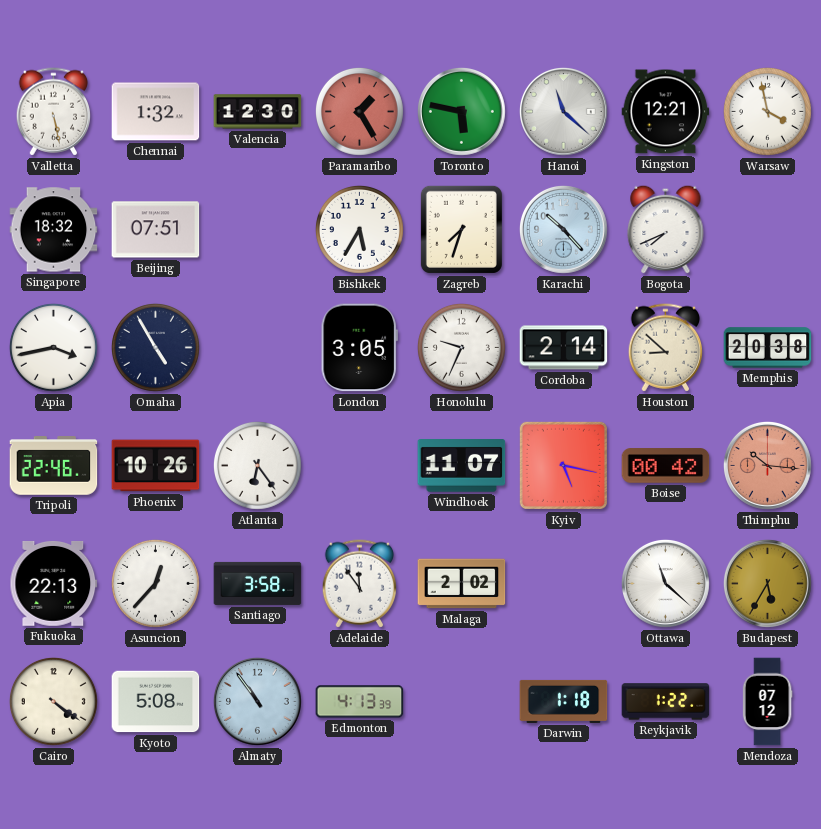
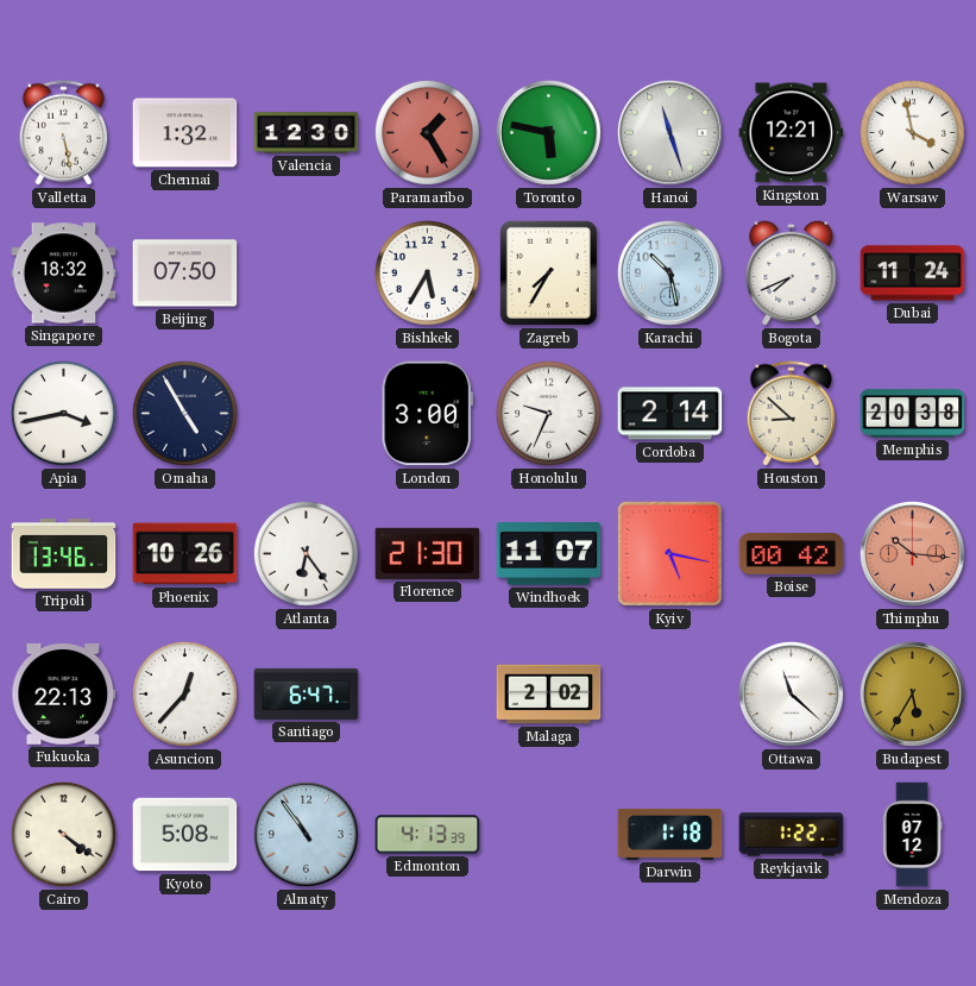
Hanoi: 11:22 -> 11:27 (669, 132)
Beijing: 07:51 -> 07:50 (185, 274)
Zagreb: 7:33 -> 7:35 (548, 272)
Karachi: 10:23 -> 10:28 (669, 272)
Dubai: none -> 11:24 (913, 274)
London: 3:05 -> 3:00 (427, 414)
Tripoli: 22:46 -> 13:46 (64, 554)
Florence: none -> 21:30 (428, 553)
Santiago: 3:58 -> 6:47 (307, 693)
Adelaide: 11:54 -> none (360, 584)
